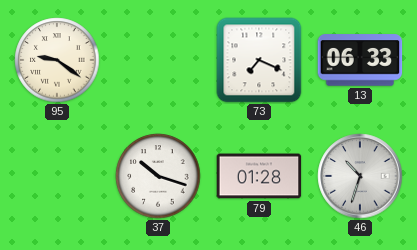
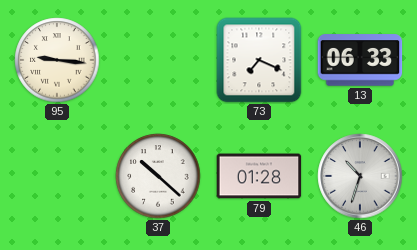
95: 9:21 -> 9:16 (57, 60)
37: 10:18 -> 10:22 (158, 176)
